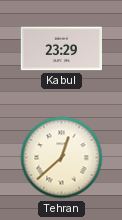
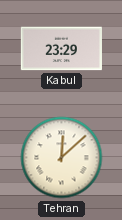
Tehran: 12:38 -> 12:08 (62, 158)
